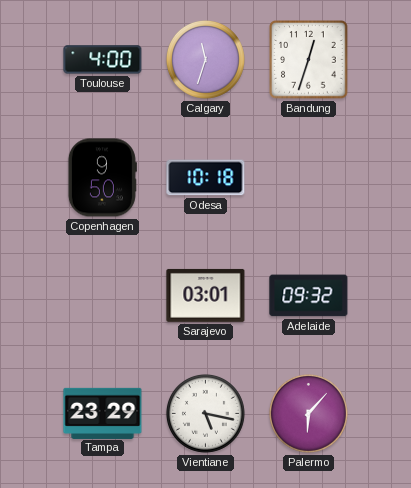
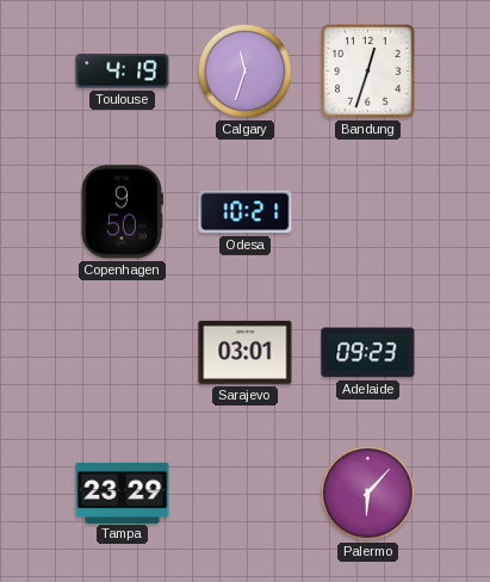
Toulouse: 4:00 -> 4:19 (123, 72)
Odesa: 10:18 -> 10:21 (246, 212)
Adelaide: 09:32 -> 09:23 (368, 353)
Vientiane: 5:17 -> none (205, 413)
